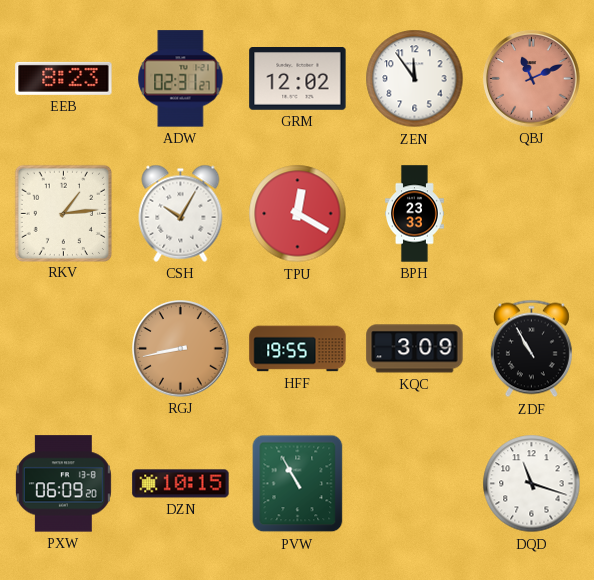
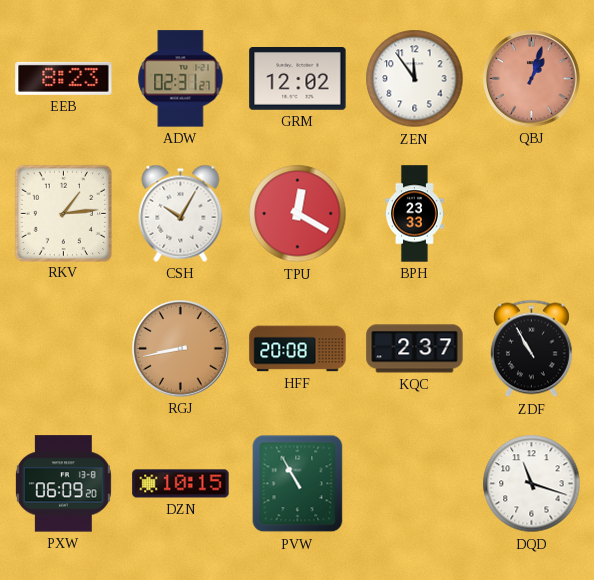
QBJ: 11:11 -> 1:03 (532, 79)
HFF: 19:55 -> 20:08 (298, 349)
KQC: 3:09 -> 2:37 (415, 349)
